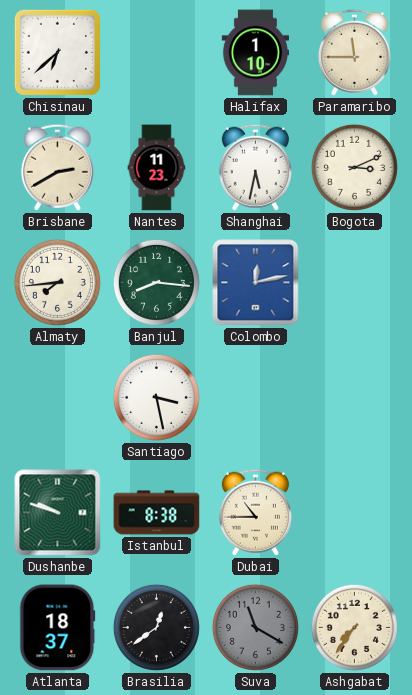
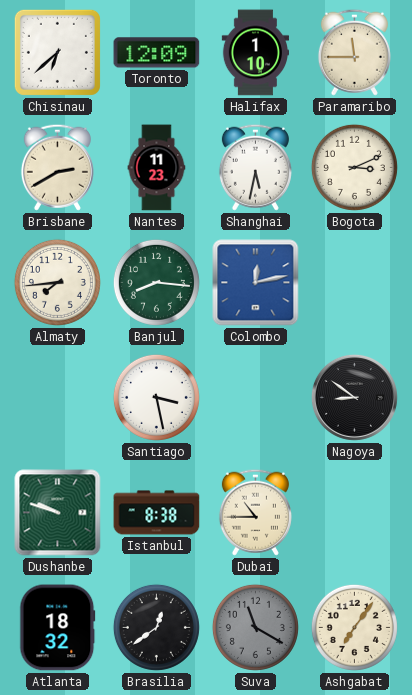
Toronto: none -> 12:09 (157, 53)
Nagoya: none -> 8:51 (354, 397)
Atlanta: 18:37 -> 18:32 (58, 628)
Ashgabat: 7:36 -> 7:06 (354, 627)
